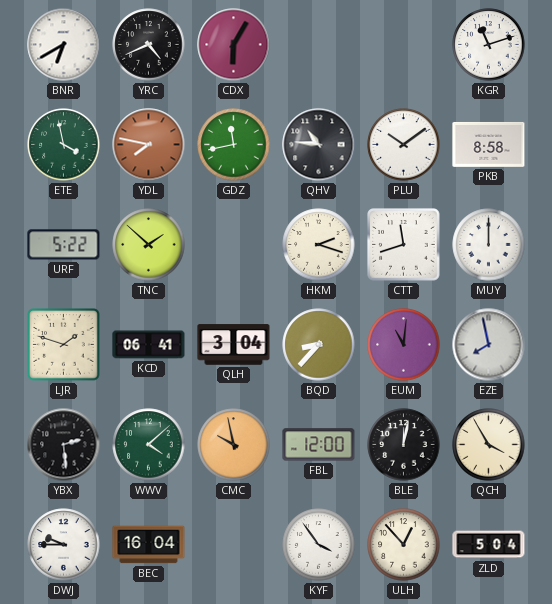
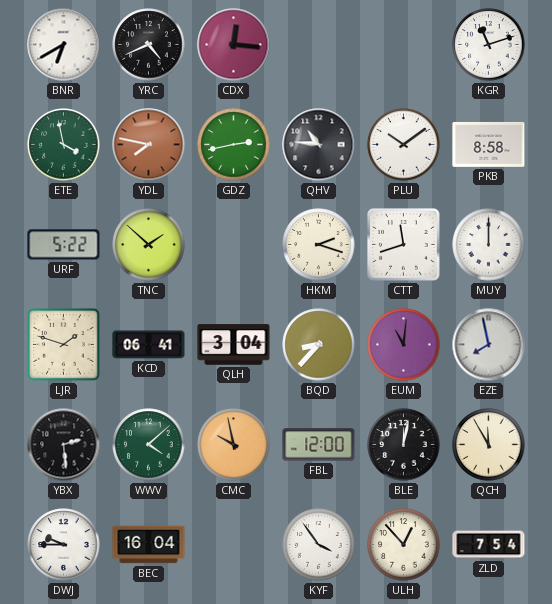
CDX: 6:05 -> 12:16 (234, 45)
GDZ: 11:43 -> 2:43 (234, 145)
QCH: 3:55 -> 11:55 (489, 445)
ZLD: 5:04 -> 7:54 (489, 545)
